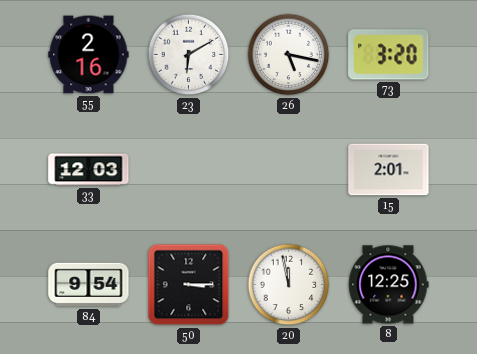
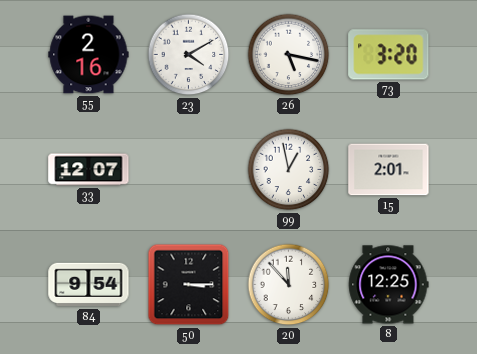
23: 6:10 -> 4:10 (189, 55)
33: 12:03 -> 12:07 (89, 170)
99: none -> 12:58 (289, 170)
20: 11:58 -> 11:53 (289, 285)
